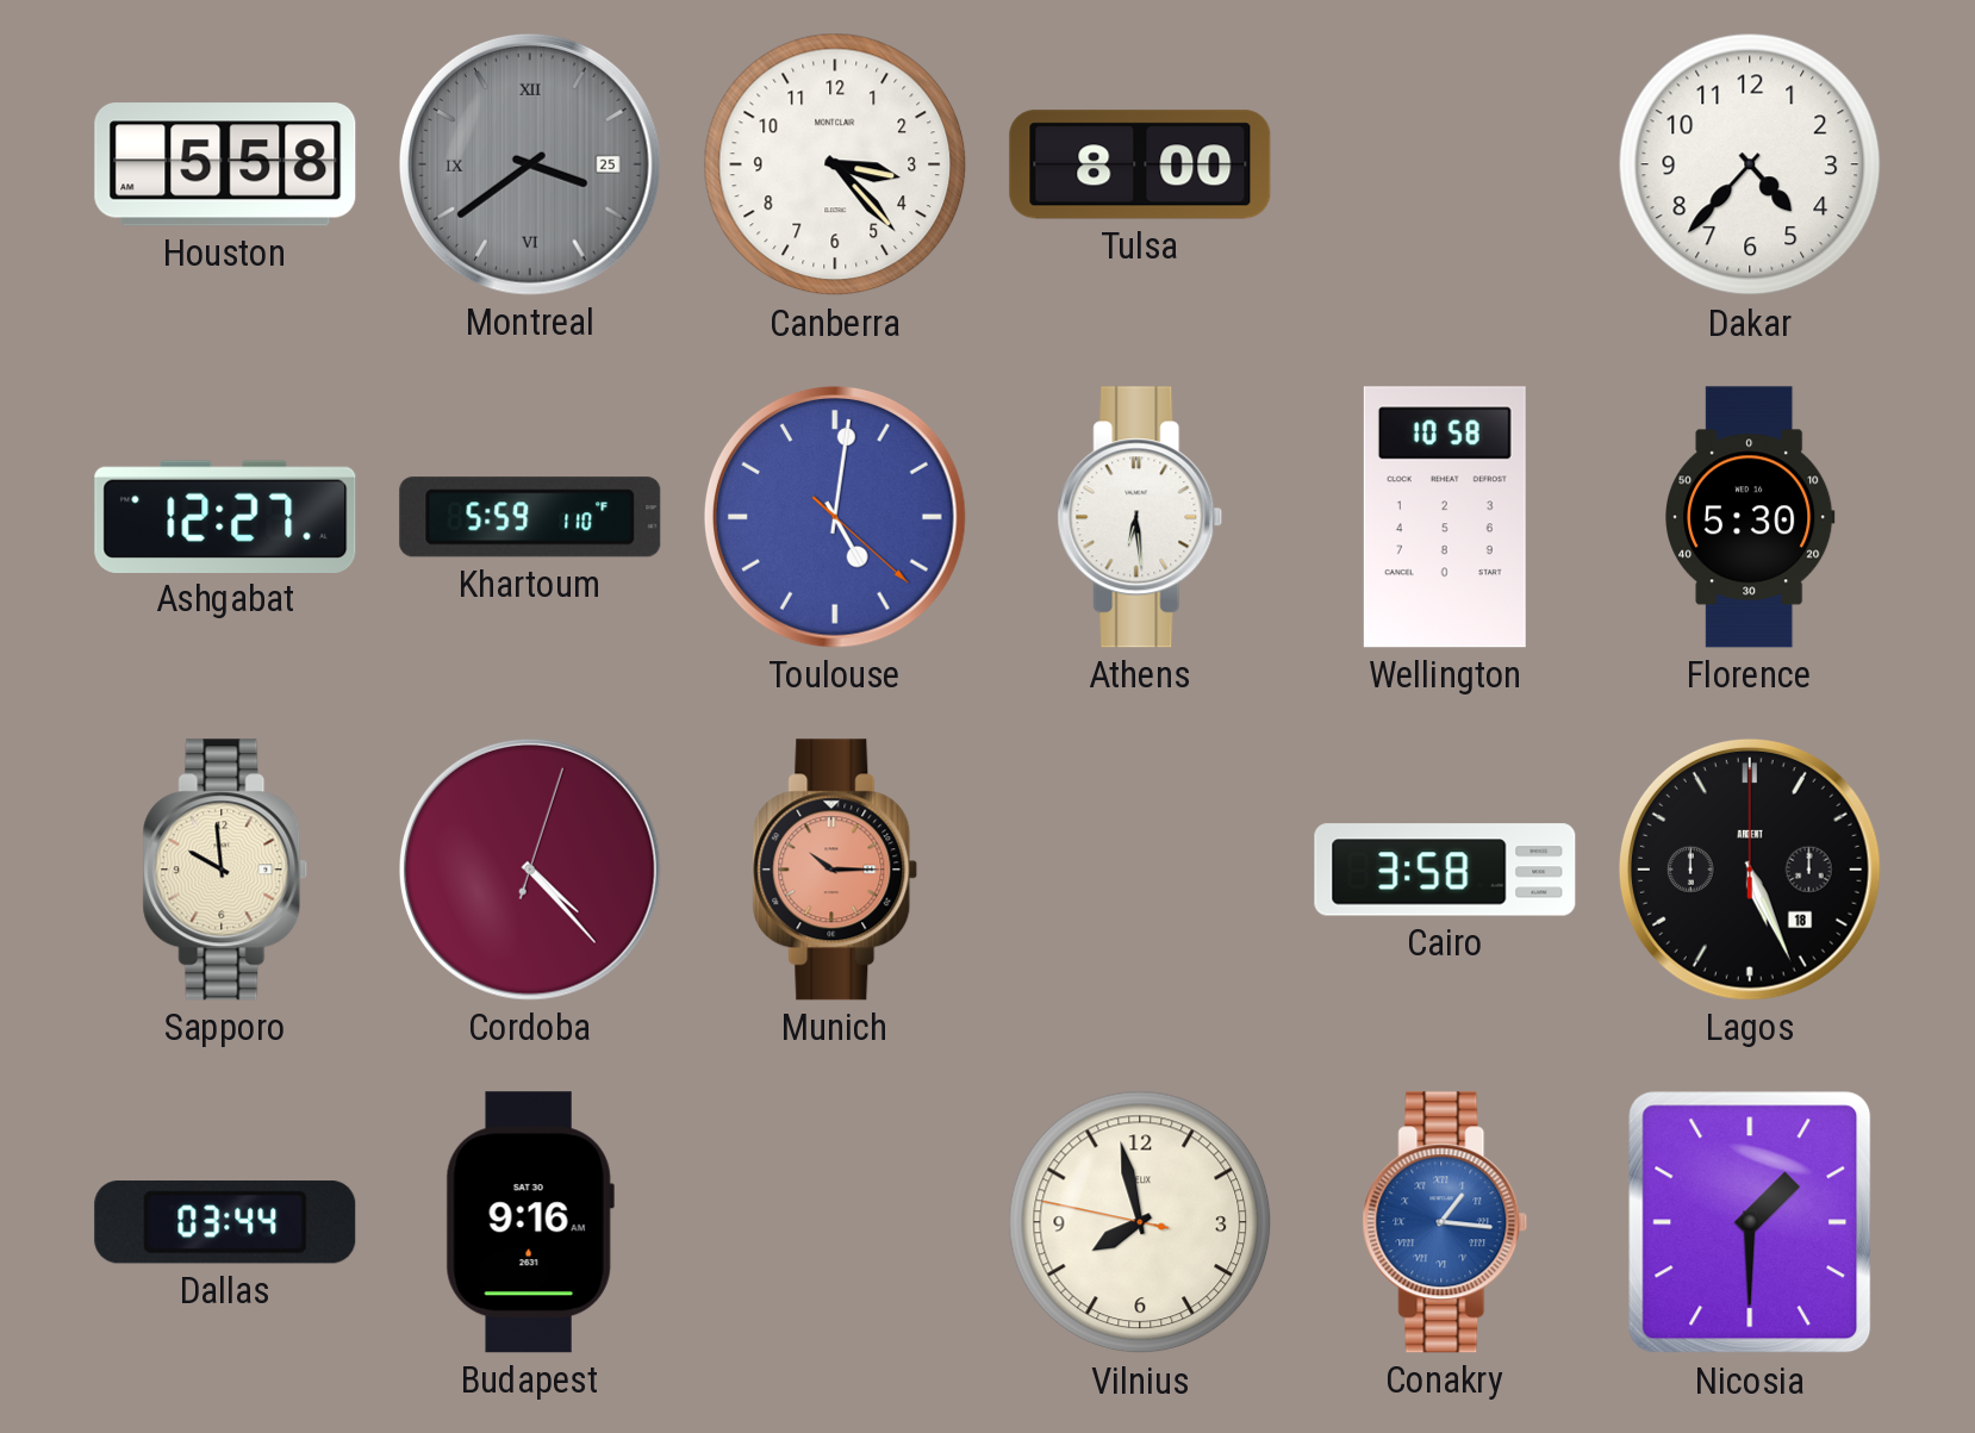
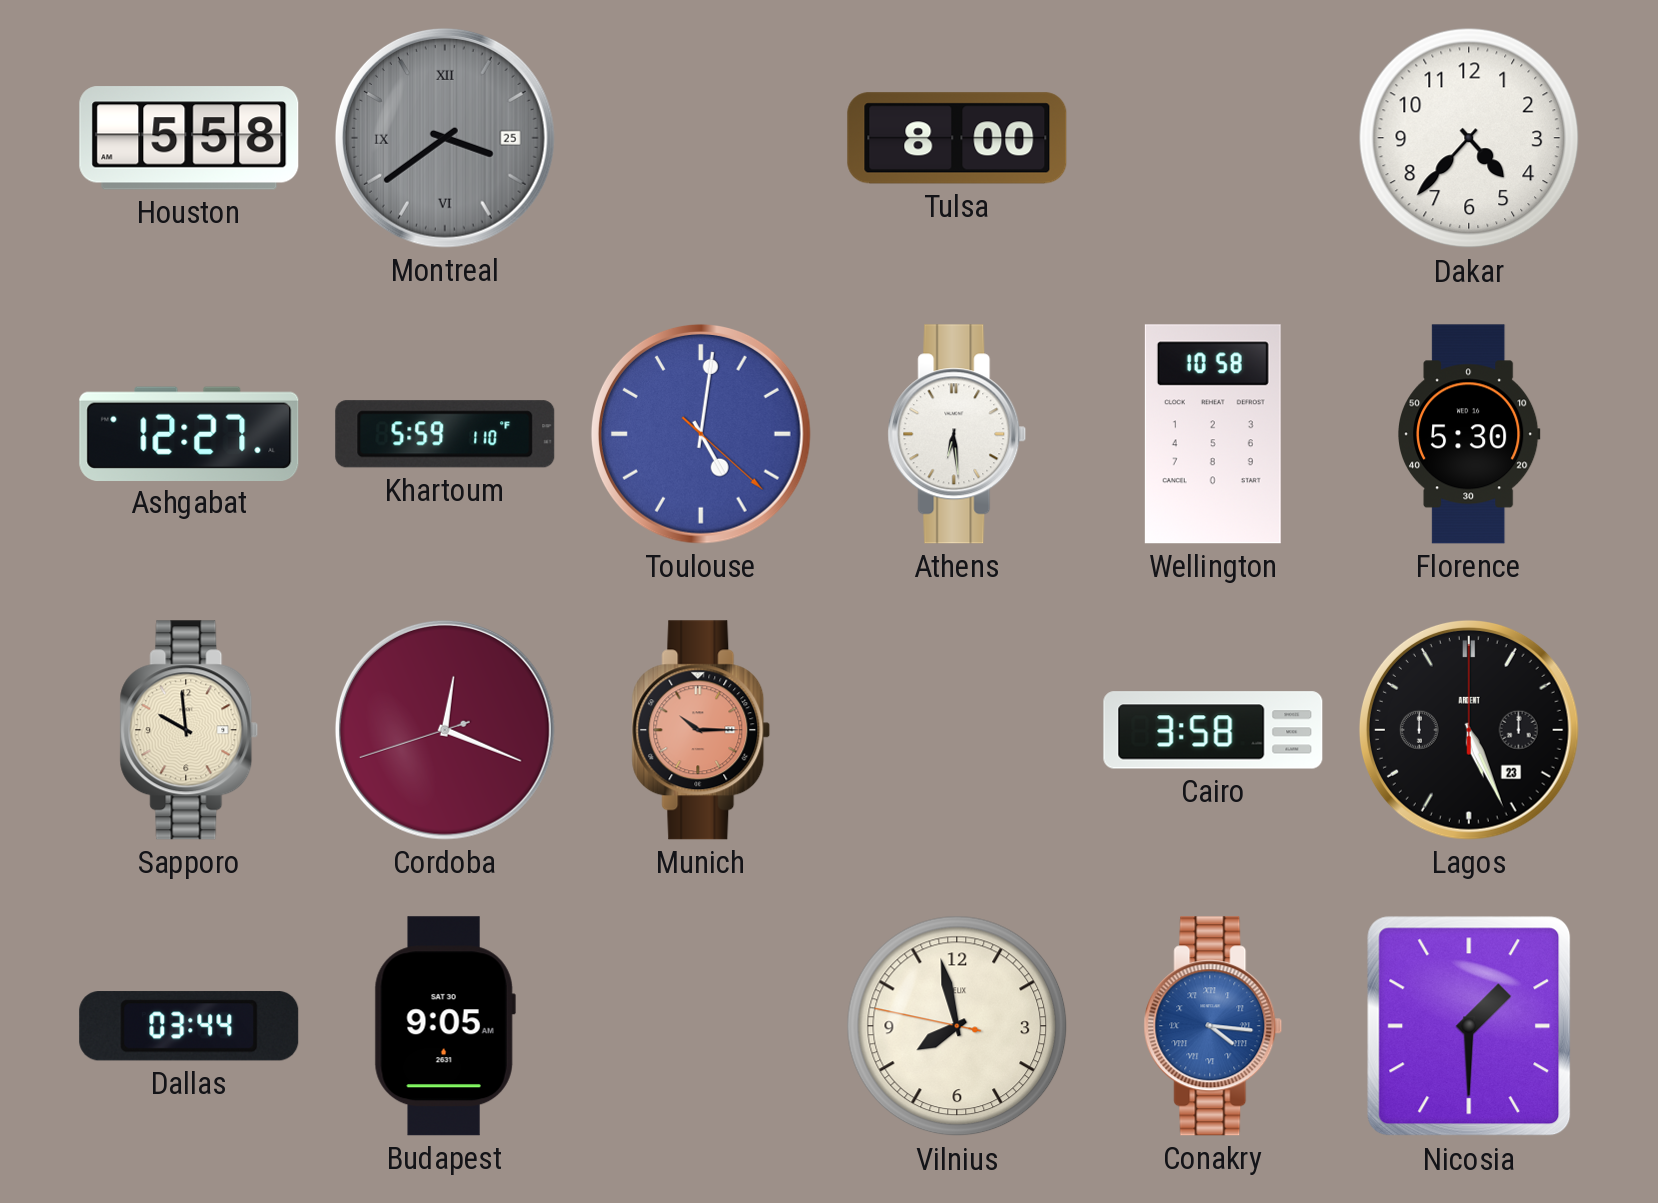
Canberra: 3:23 -> none (835, 164)
Cordoba: 4:23 -> 12:18 (445, 730)
Lagos date: 18 -> 23 (1469, 730)
Budapest: 9:16 -> 9:05 (445, 1026)
Conakry: 1:16 -> 4:16 (1213, 1026)
